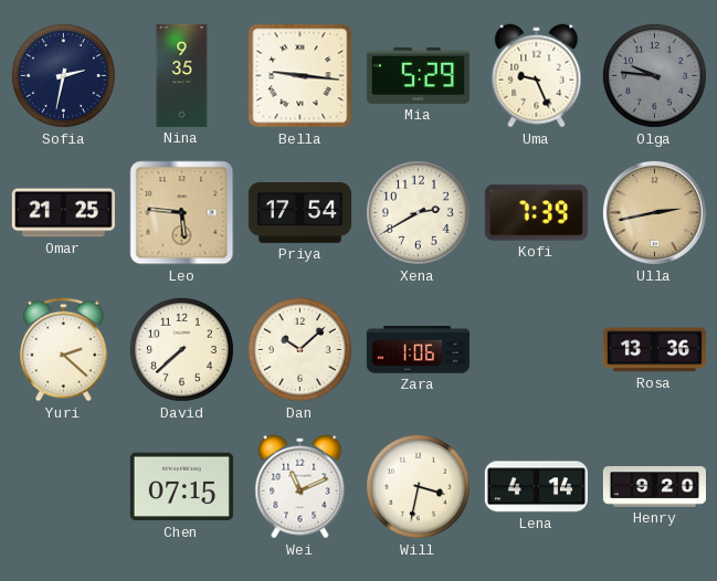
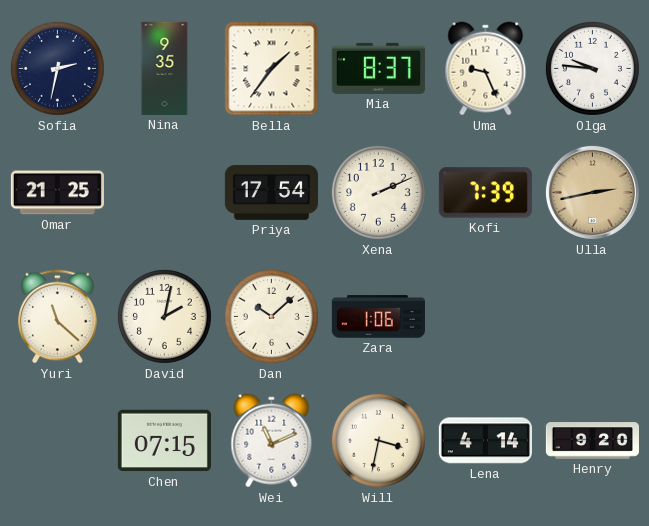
Bella: 9:16 -> 1:36 (272, 69)
Mia: 5:29 -> 8:37 (378, 68)
Olga dial: grey -> white (592, 68)
Leo: 5:46 -> none (182, 213)
Xena: 2:40 -> 2:11 (378, 192)
Yuri: 2:22 -> 11:22 (58, 317)
David: 7:38 -> 2:02 (164, 316)
Rosa: 13:36 -> none (654, 350)
